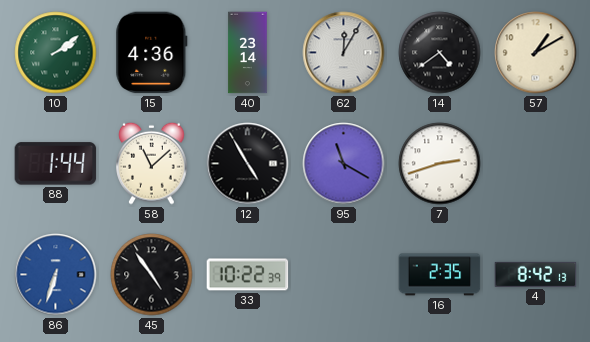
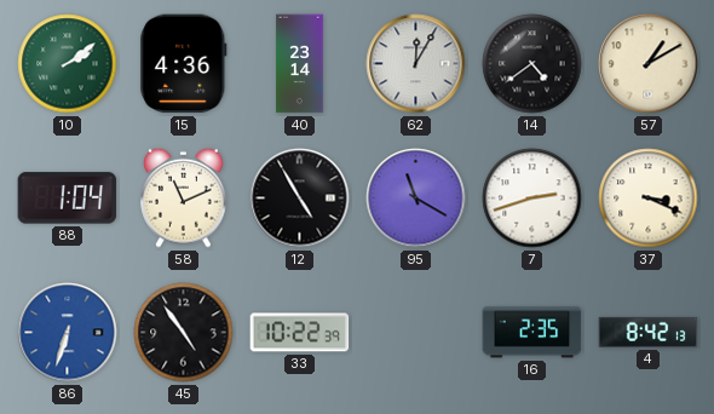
88: 1:44 -> 1:04 (68, 199)
58: 11:08 -> 11:11 (184, 197)
37: none -> 3:19 (649, 199)
